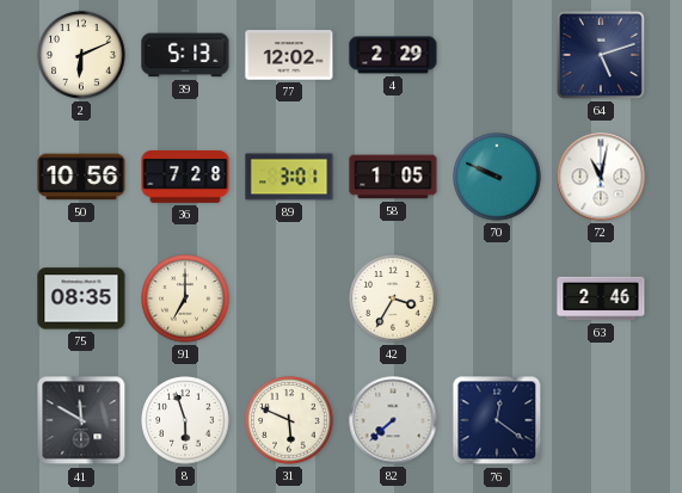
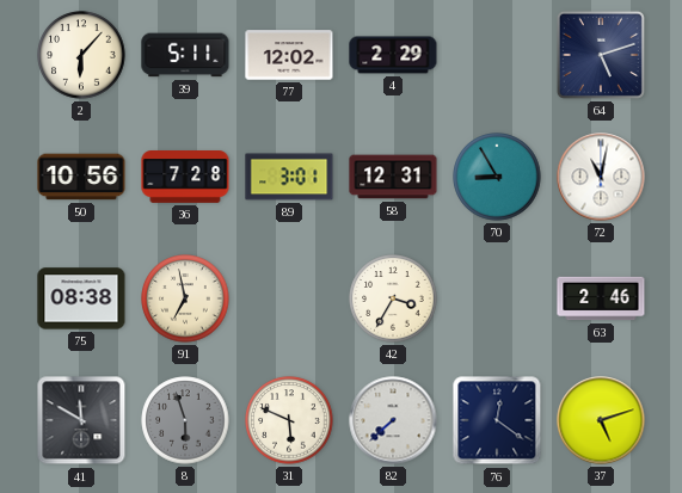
2: 6:11 -> 6:07 (81, 55)
39: 5:13 -> 5:11 (185, 55)
58: 1:05 -> 12:31 (393, 177)
70: 9:49 -> 8:55 (497, 177)
75: 08:35 -> 08:38 (81, 298)
91: 7:00 -> 6:58 (185, 298)
8 dial: white -> grey (185, 420)
37: none -> 5:12 (601, 420)
